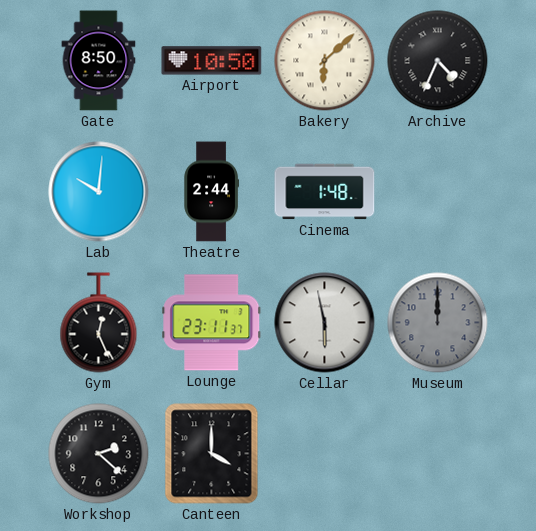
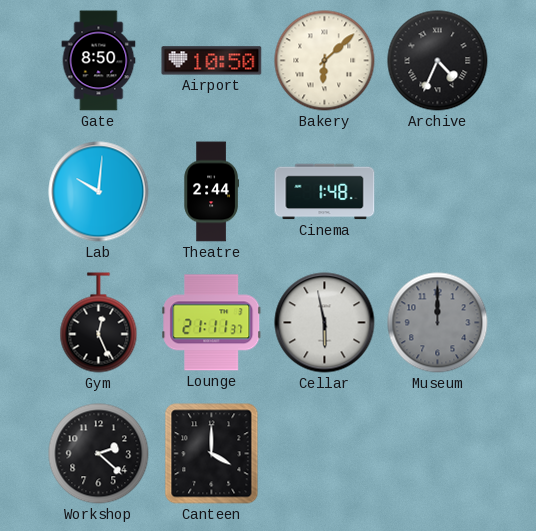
Lounge: 23:11 -> 21:11 (212, 323)
